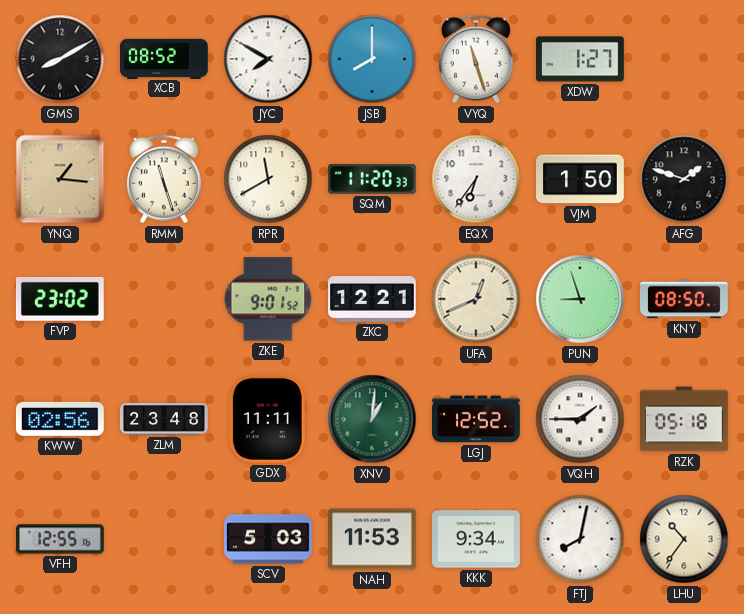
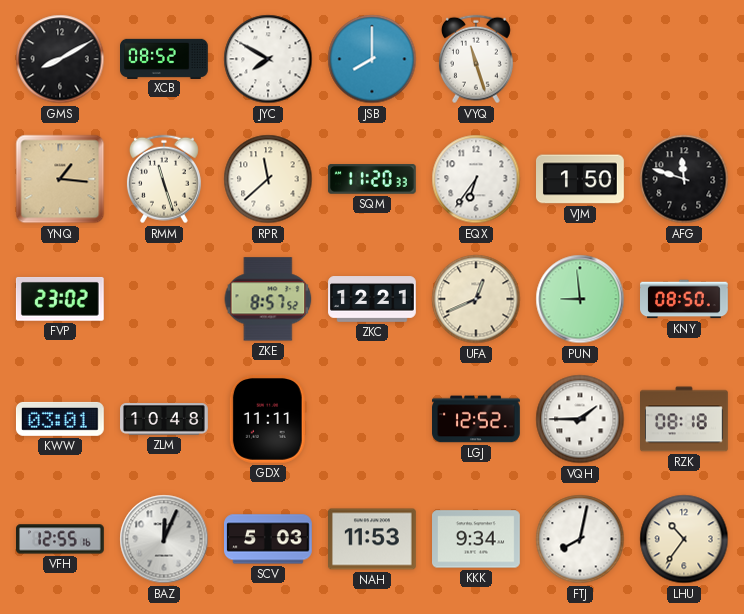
XDW: 1:27 -> none (581, 59)
RPR: 11:40 -> 11:38 (268, 179)
AFG: 1:48 -> 11:48 (684, 179)
ZKE: 9:01 -> 8:57 (268, 299)
PUN: 8:57 -> 8:59 (580, 299)
KWW: 02:56 -> 03:01 (60, 419)
ZLM: 23:48 -> 10:48 (164, 419)
XNV: 1:01 -> none (372, 419)
RZK: 05:18 -> 08:18 (685, 419)
BAZ: none -> 12:04 (164, 539)
